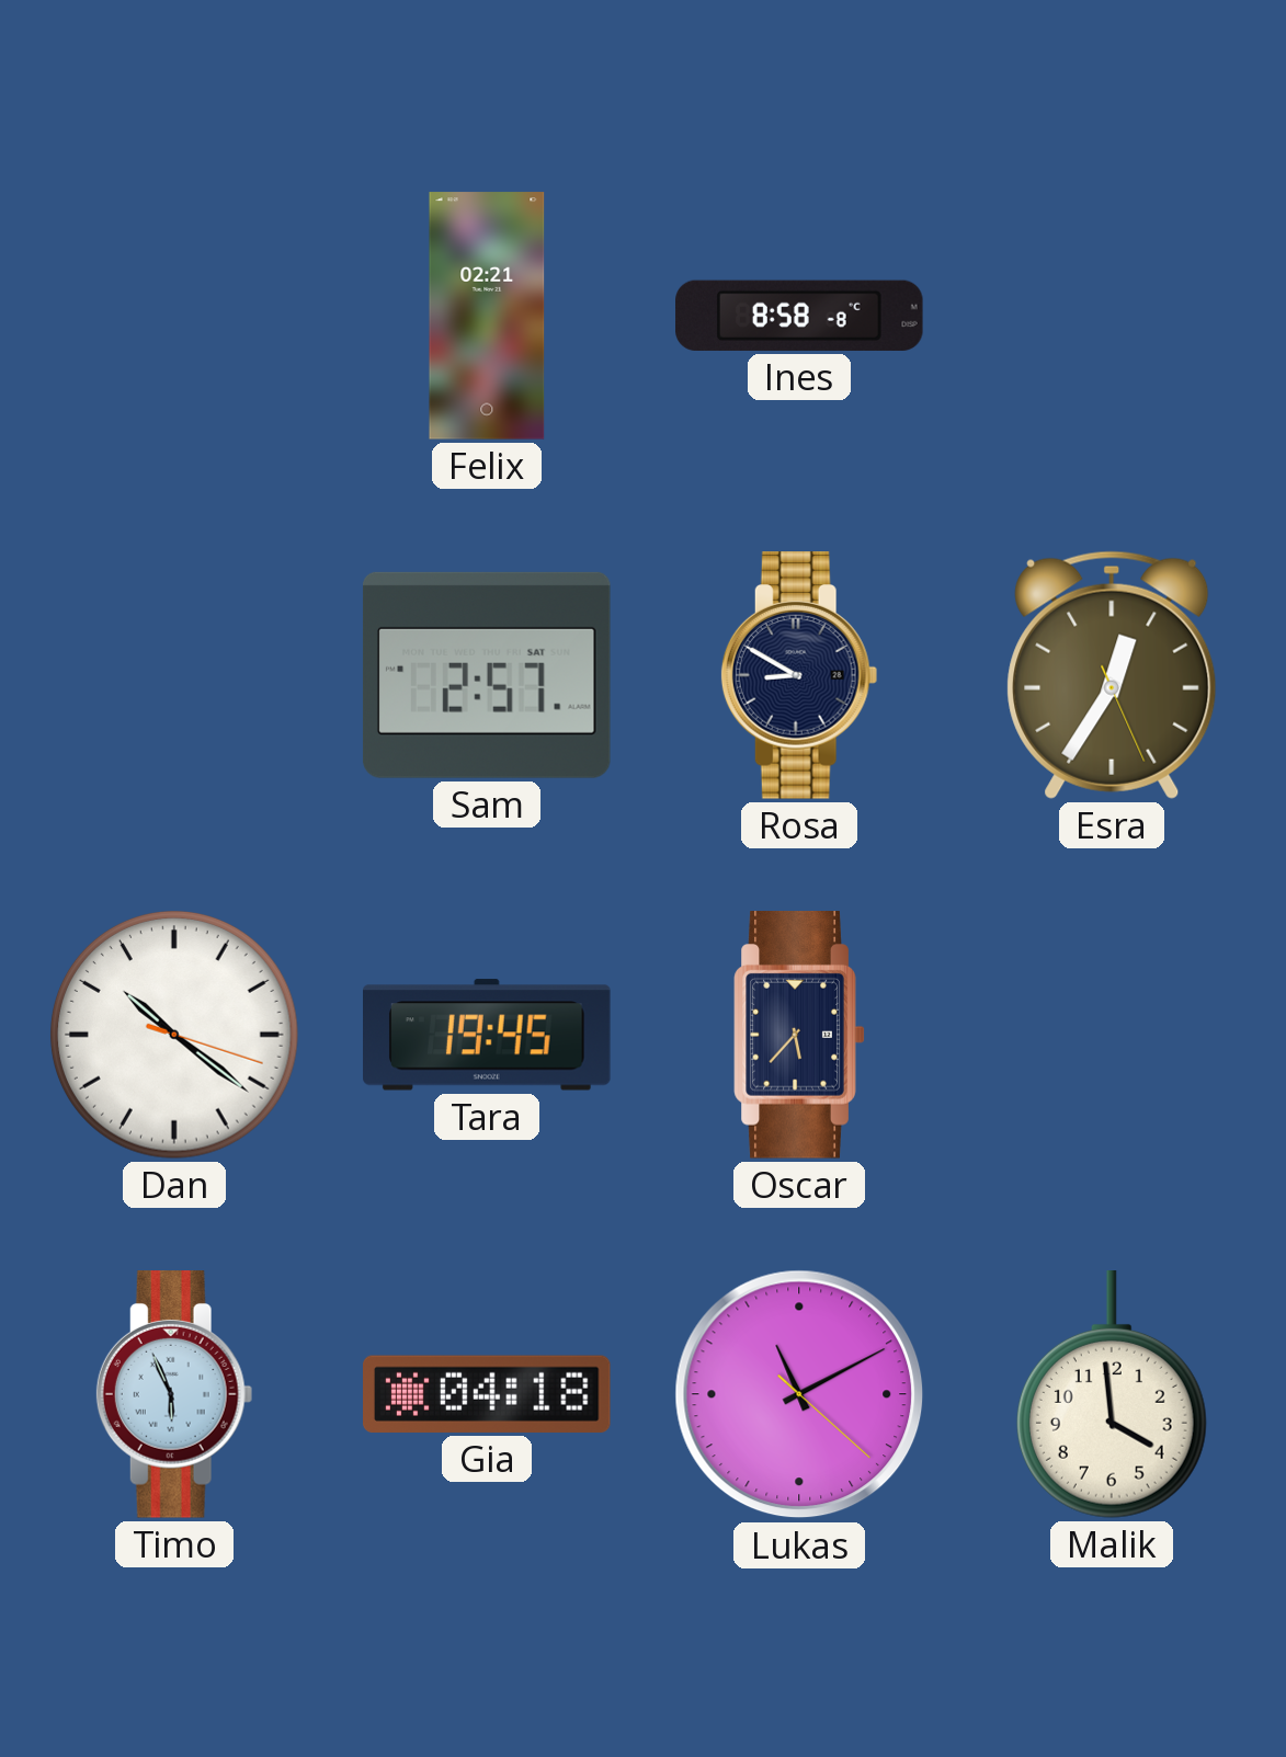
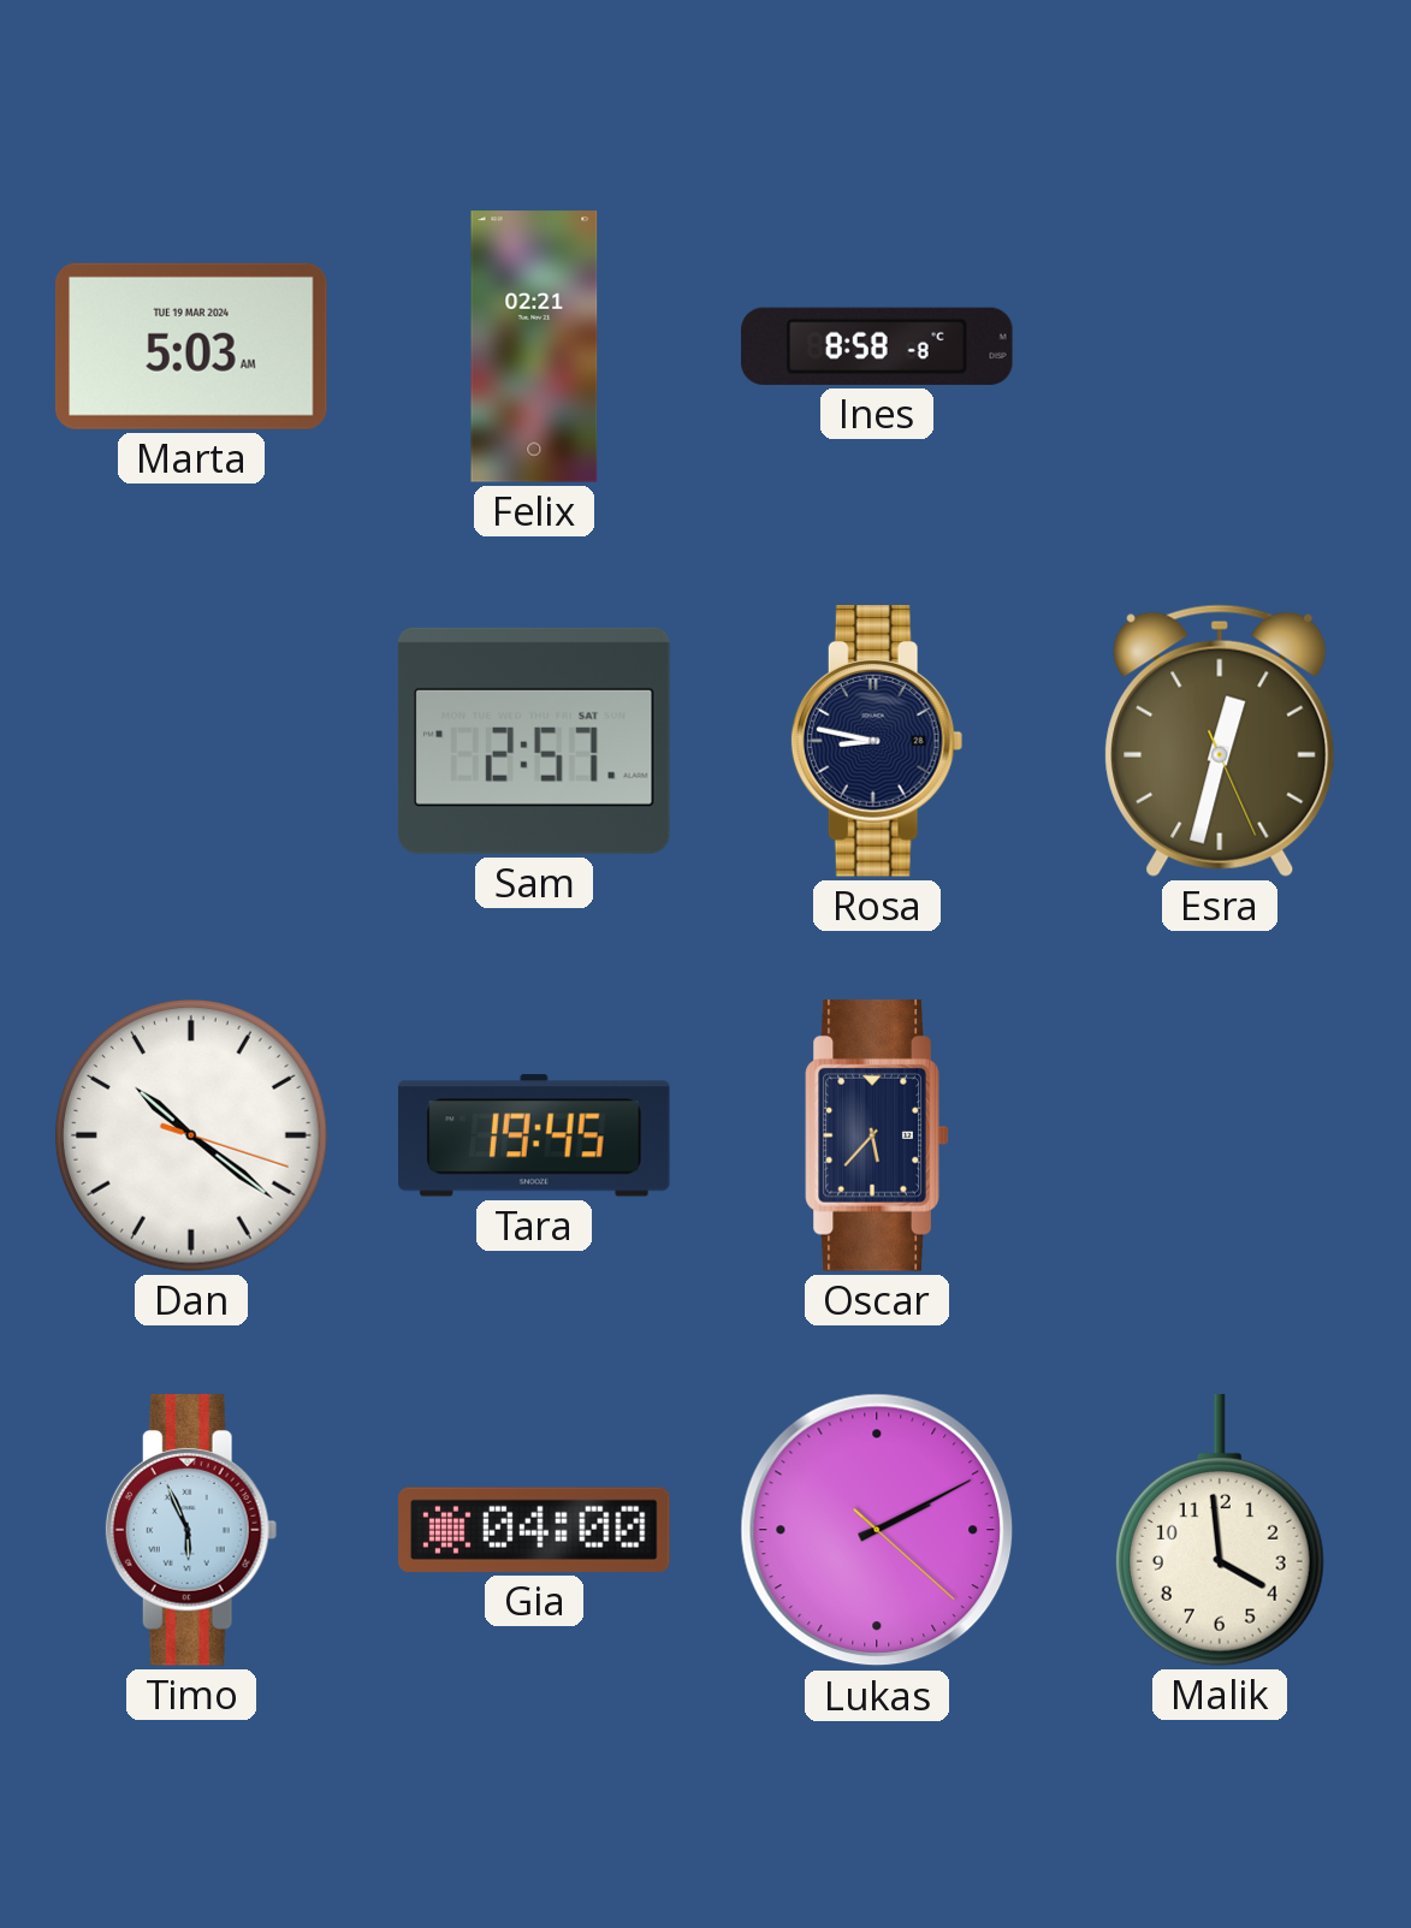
Marta: none -> 5:03 (192, 346)
Rosa: 8:50 -> 8:47 (877, 741)
Esra: 12:35 -> 12:32 (1220, 741)
Gia: 04:18 -> 04:00 (535, 1530)
Lukas: 11:10 -> 2:10 (877, 1530)
